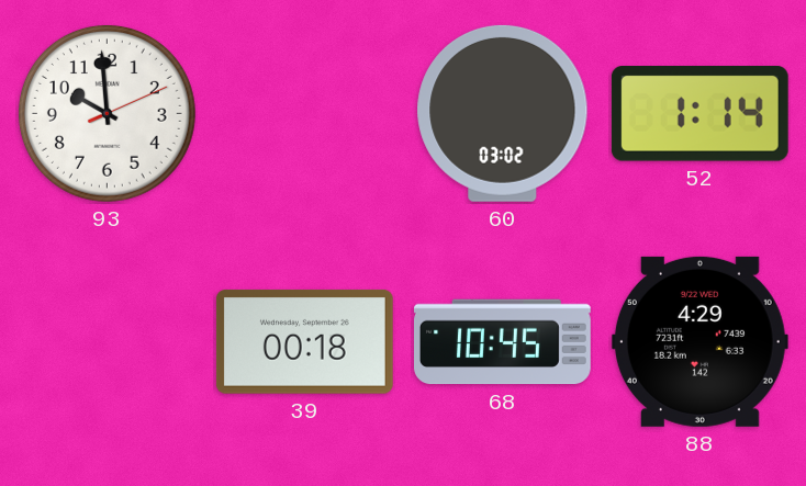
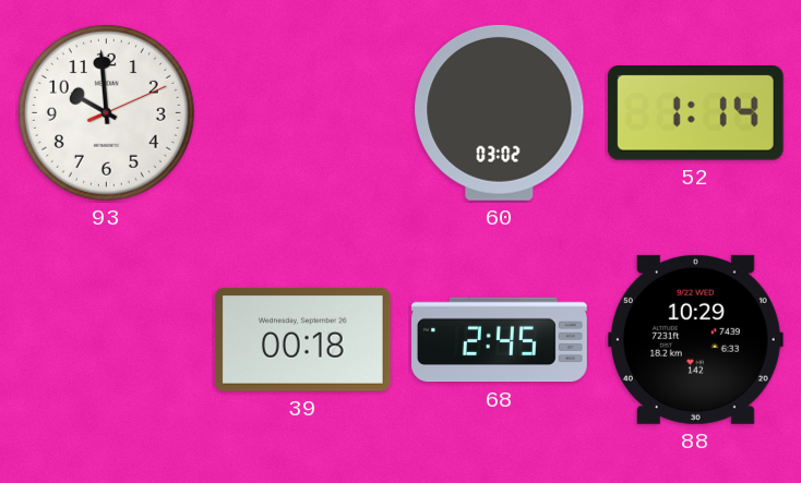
68: 10:45 -> 2:45 (500, 340)
88: 4:29 -> 10:29 (695, 339)
